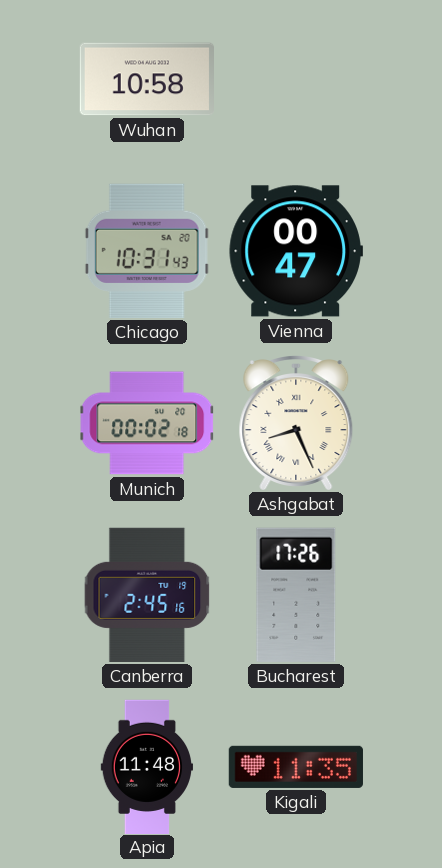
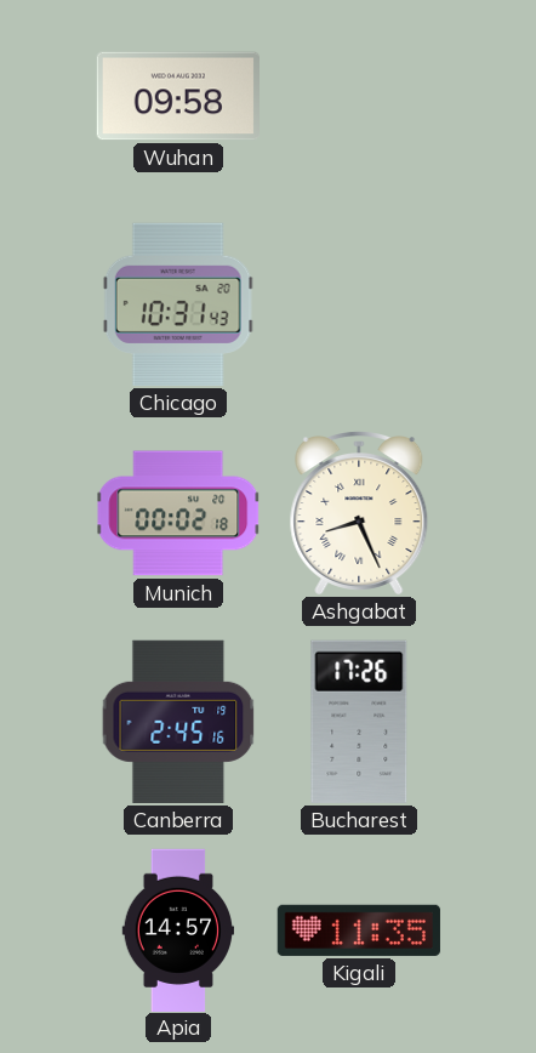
Wuhan: 10:58 -> 09:58 (178, 96)
Vienna: 00:47 -> none (296, 251)
Apia: 11:48 -> 14:57 (177, 929)
